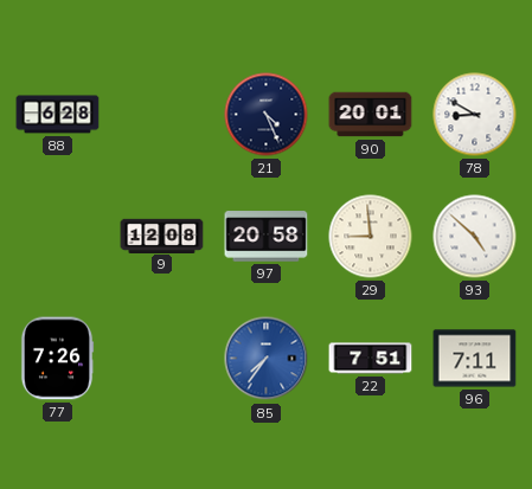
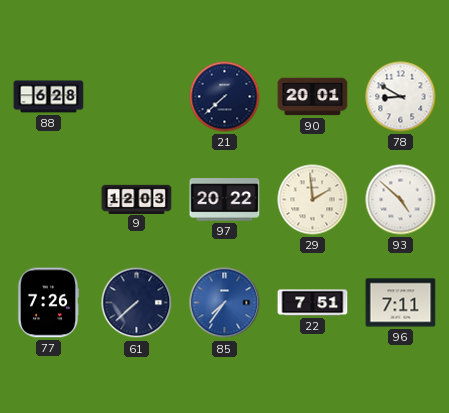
21: 4:26 -> 7:38 (225, 97)
9: 12:08 -> 12:03 (137, 199)
97: 20:58 -> 20:22 (225, 200)
29: 8:59 -> 1:59 (313, 200)
61: none -> 7:38 (137, 303)
